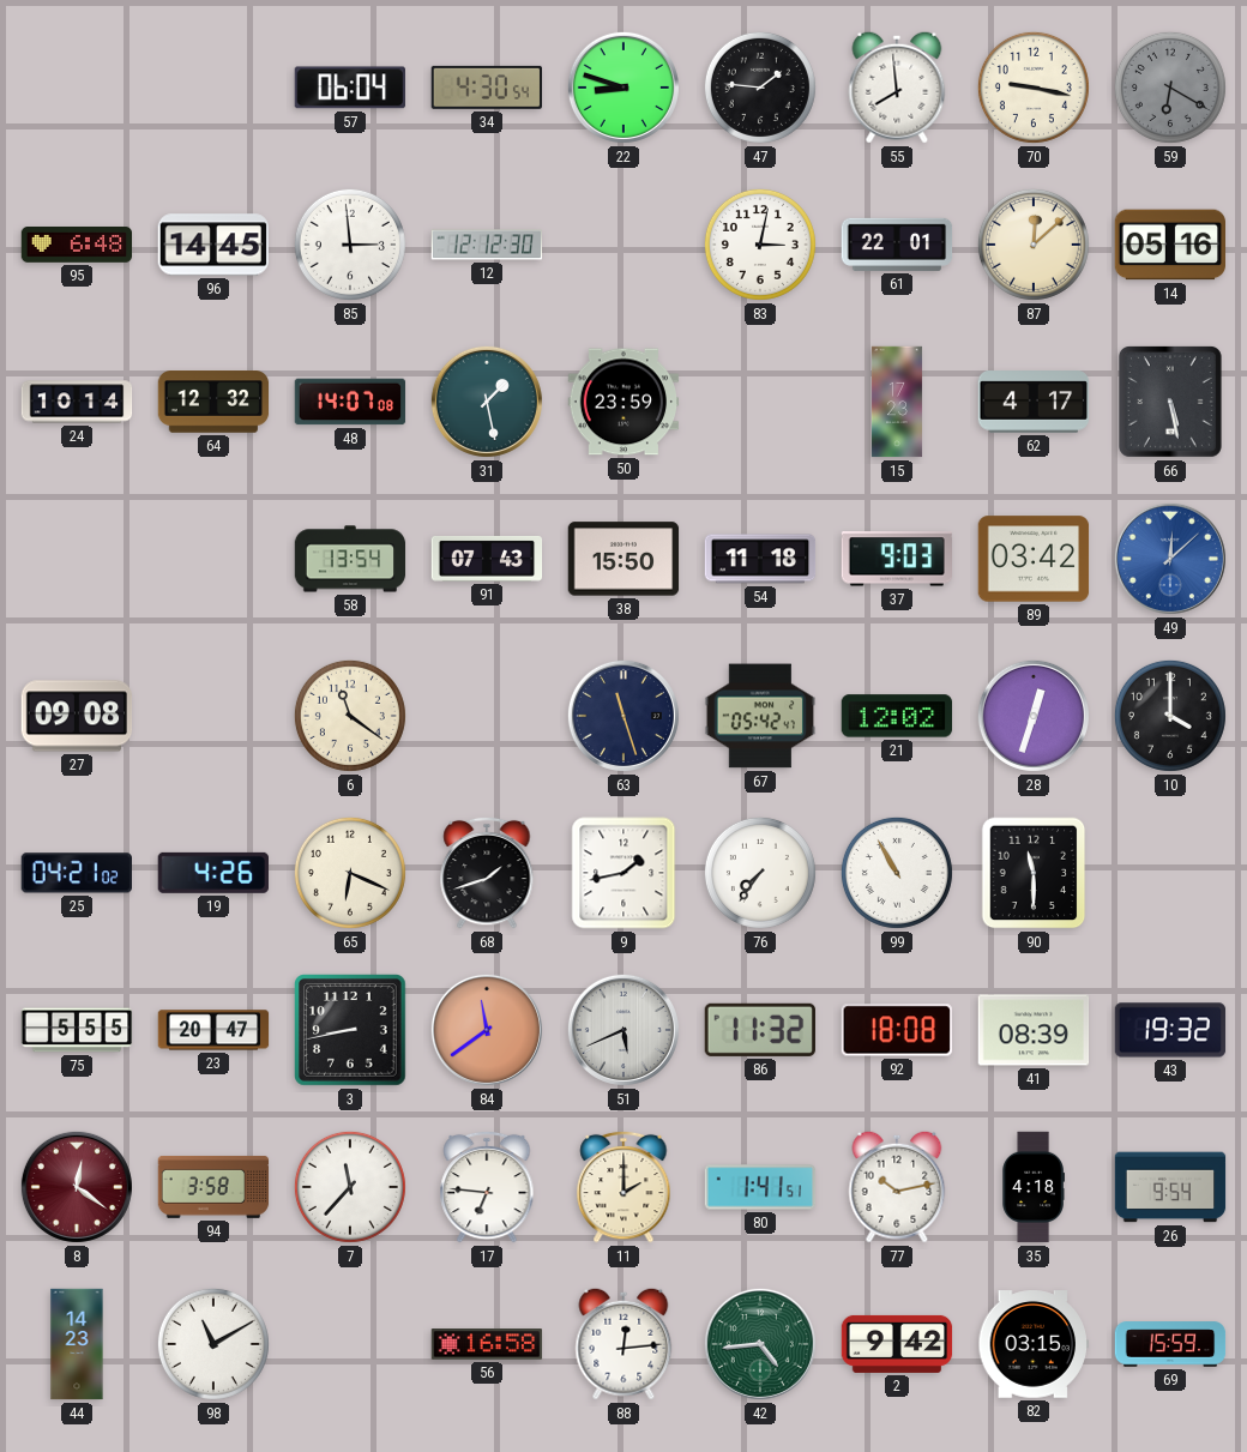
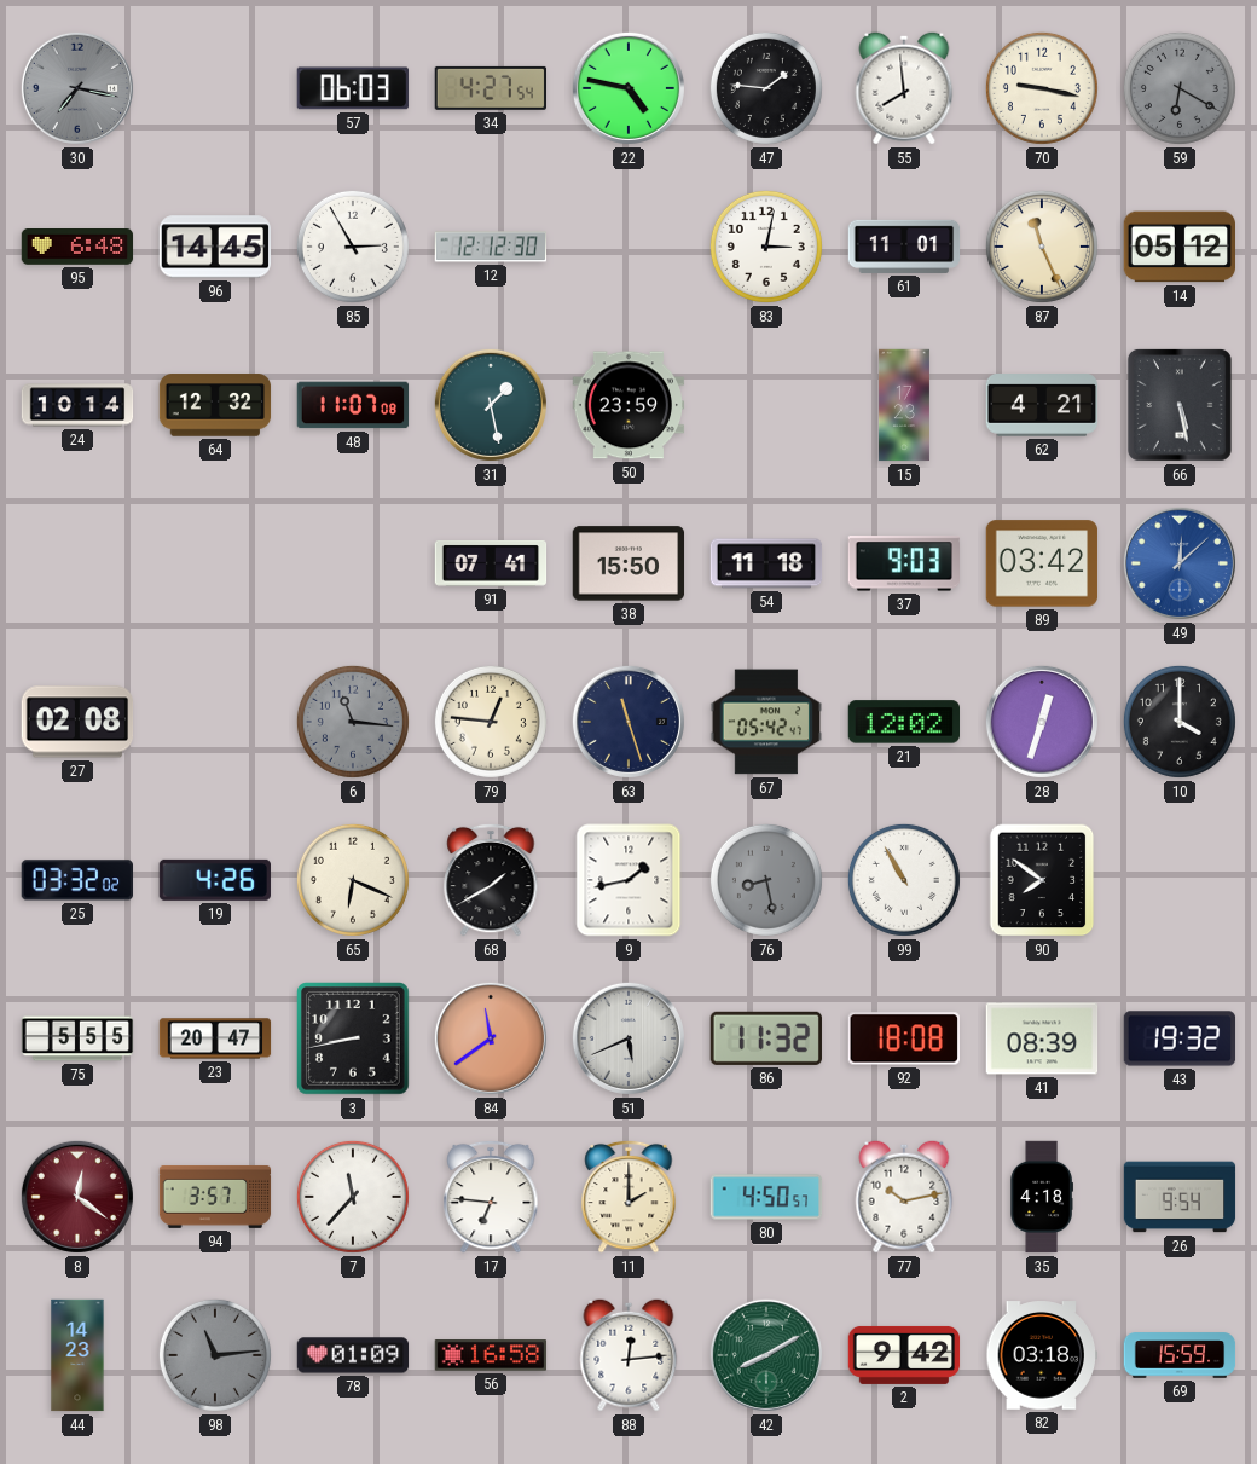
30: none -> 7:17 (77, 88)
57: 06:04 -> 06:03 (353, 88)
34: 4:30 -> 4:27 (490, 88)
22: 8:48 -> 4:47 (628, 88)
85: 2:59 -> 2:55 (353, 247)
61: 22:01 -> 11:01 (904, 247)
87: 12:08 -> 11:26 (1042, 247)
14: 05:16 -> 05:12 (1180, 247)
48: 14:07 -> 11:07 (353, 405)
62: 4:17 -> 4:21 (1042, 405)
58: 13:54 -> none (350, 559)
91: 07:43 -> 07:41 (491, 563)
27: 09:08 -> 02:08 (77, 722)
6: 11:21 -> 11:16 (353, 722)
6 dial: cream -> grey (353, 722)
79: none -> 12:46 (491, 722)
25: 04:21 -> 03:32 (76, 880)
68: 1:42 -> 1:40 (491, 880)
76: 7:36 -> 8:28 (766, 880)
76 dial: white -> grey (766, 880)
90: 11:30 -> 7:51 (1042, 880)
94: 3:58 -> 3:57 (215, 1197)
80: 1:41 -> 4:50 (766, 1197)
98: 11:10 -> 11:14 (215, 1355)
98 dial: white -> grey (215, 1355)
78: none -> 01:09 (353, 1355)
42: 4:44 -> 8:10 (766, 1355)
82: 03:15 -> 03:18 (1042, 1355)
